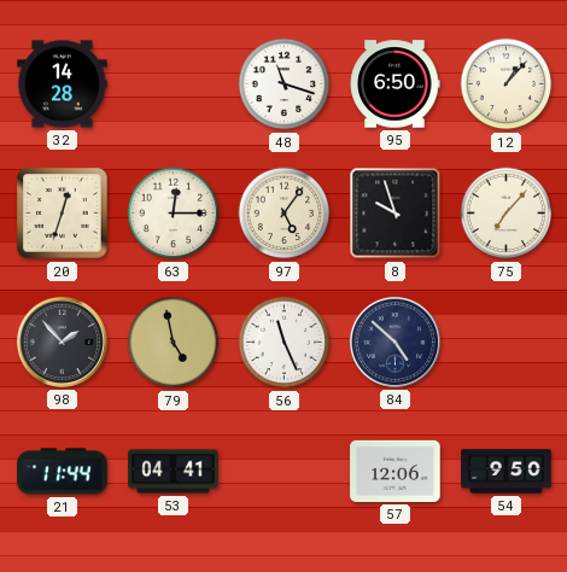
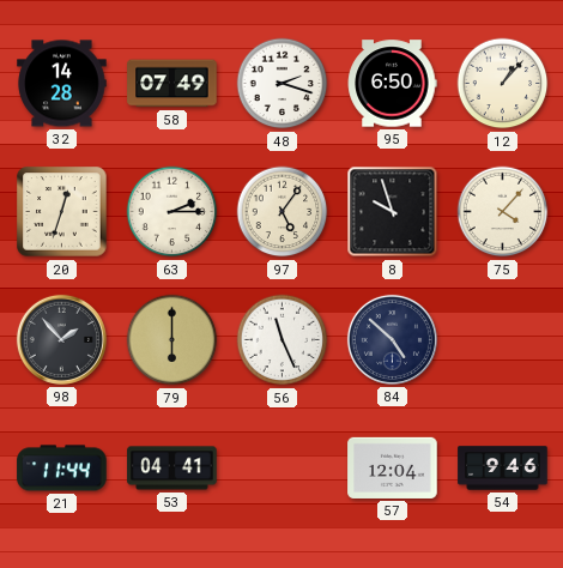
58: none -> 07:49 (172, 84)
48: 11:18 -> 2:18 (283, 84)
63: 12:15 -> 2:15 (172, 212)
75: 7:07 -> 4:07 (503, 212)
79: 4:58 -> 6:00 (172, 340)
57: 12:06 -> 12:04 (393, 467)
54: 9:50 -> 9:46 (503, 469)
